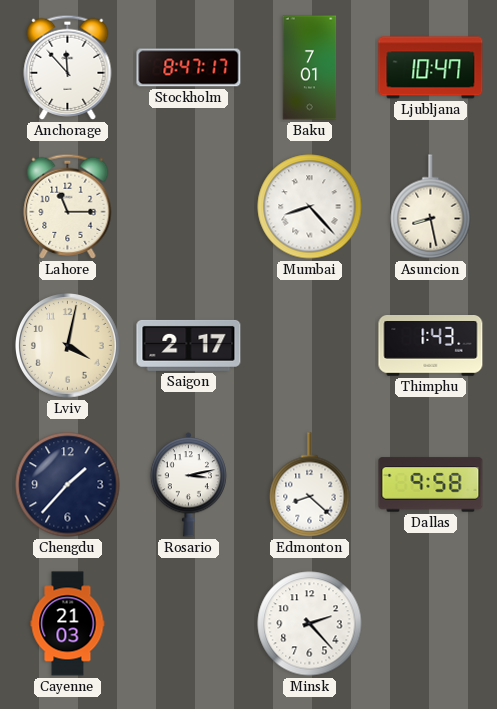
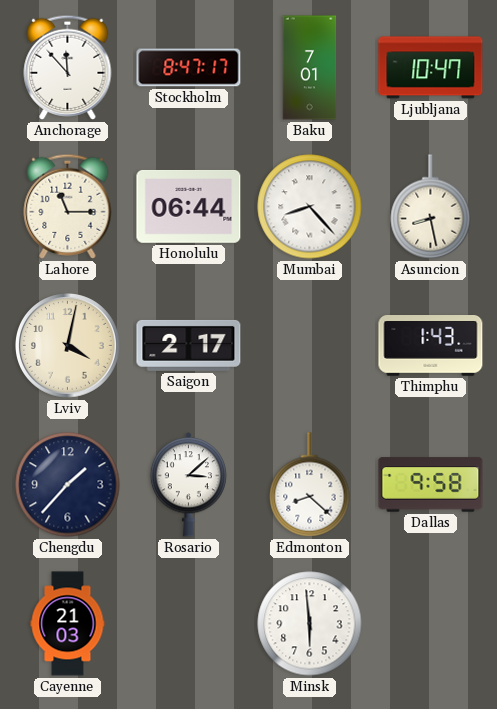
Honolulu: none -> 06:44 (189, 206)
Rosario: 3:13 -> 3:08 (188, 485)
Minsk: 2:23 -> 5:59 (310, 624)
